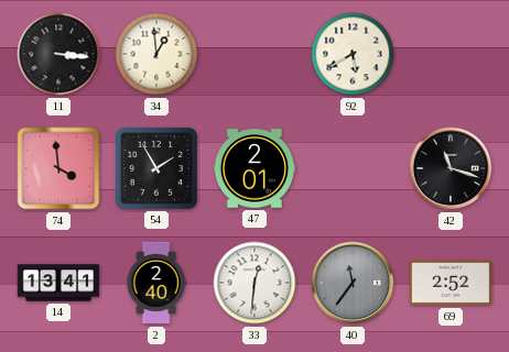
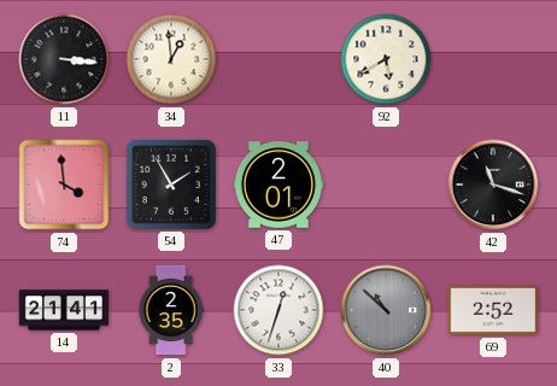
14: 13:41 -> 21:41 (64, 310)
2: 2:40 -> 2:35 (171, 310)
33: 12:31 -> 12:33 (278, 310)
40: 11:36 -> 10:52 (386, 310)
